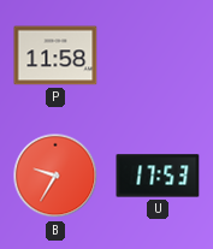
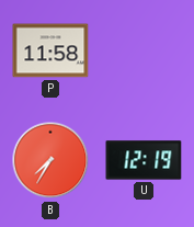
B: 9:35 -> 7:35 (50, 160)
U: 17:53 -> 12:19 (144, 160)
